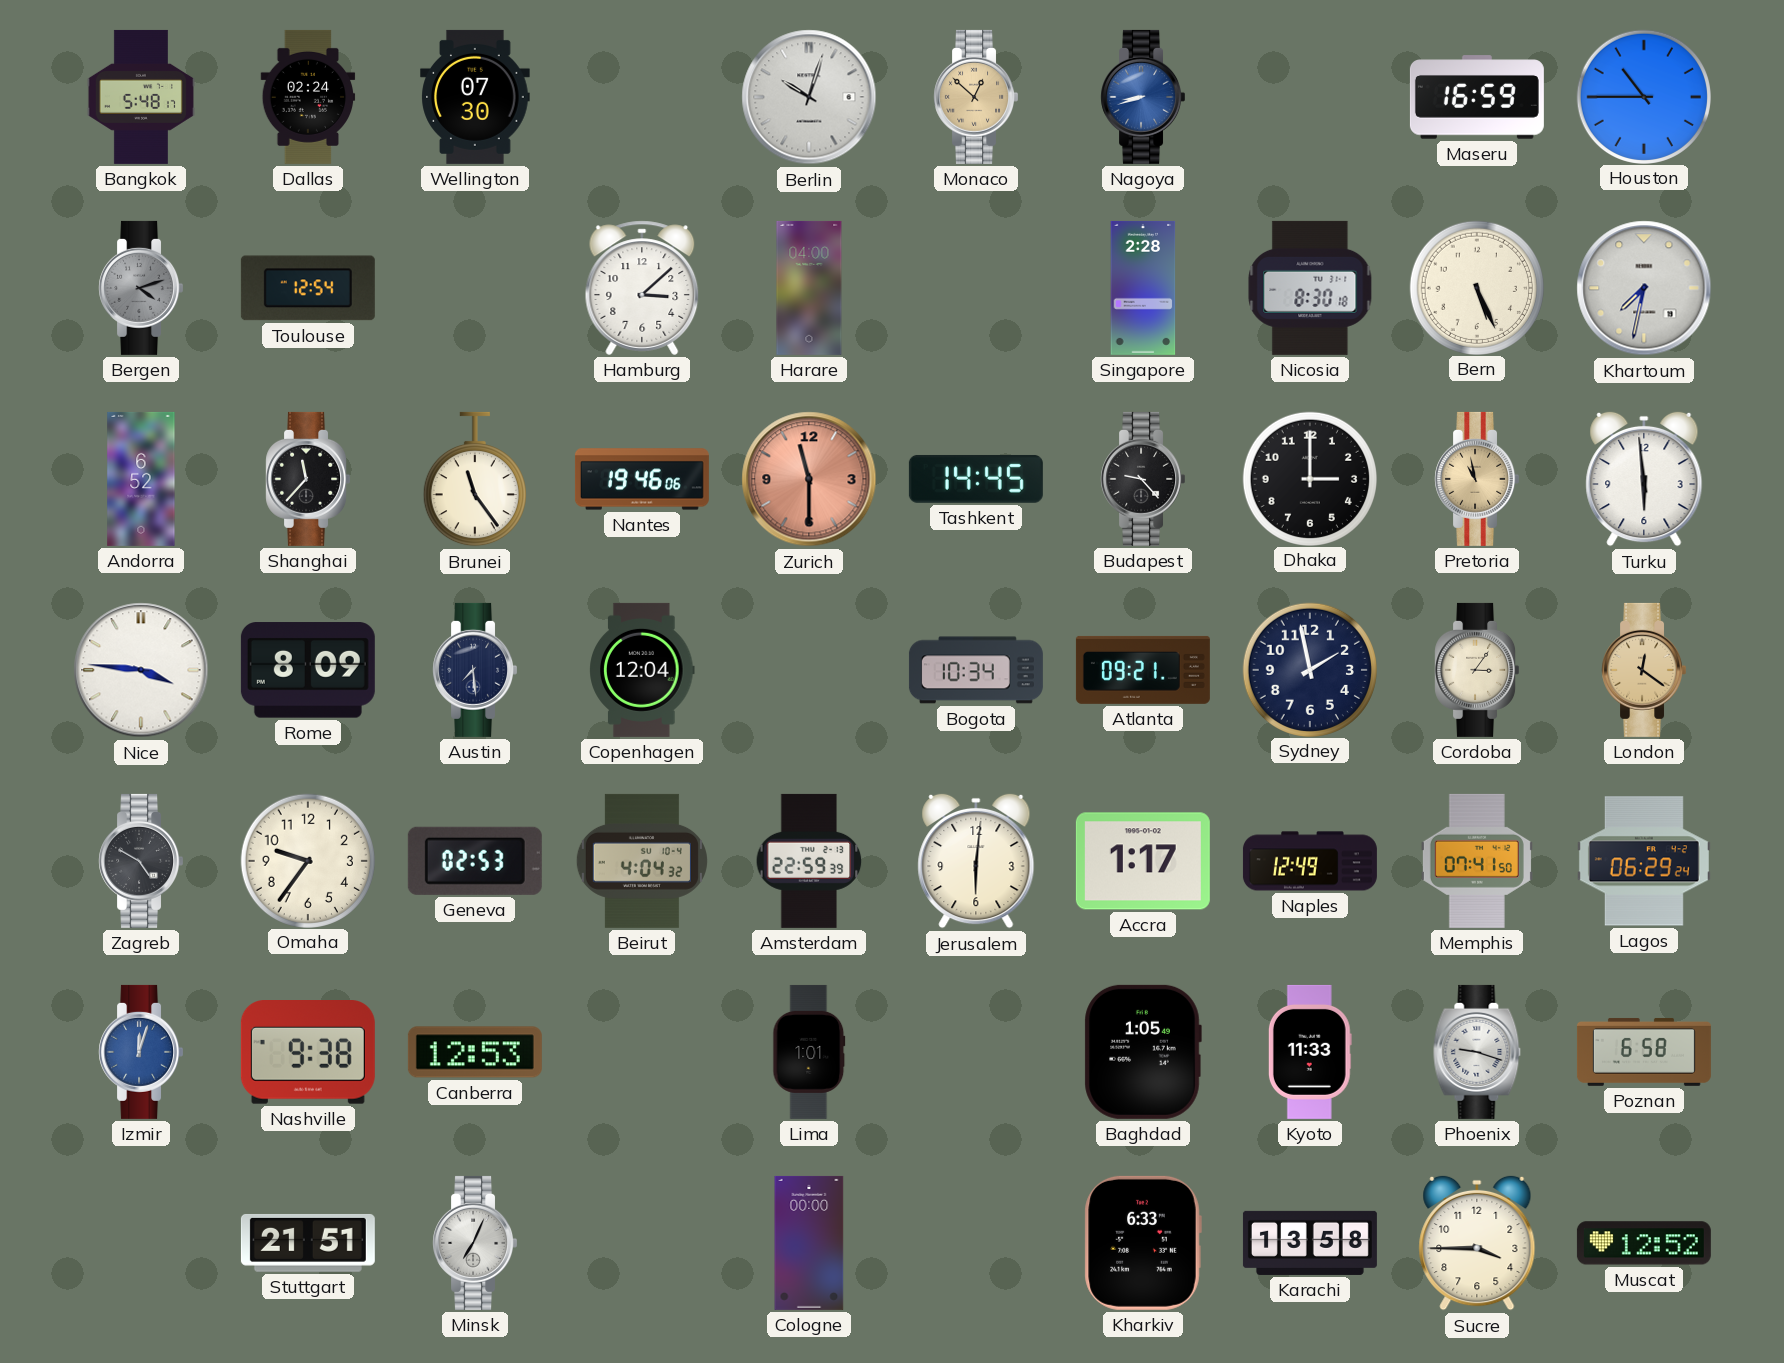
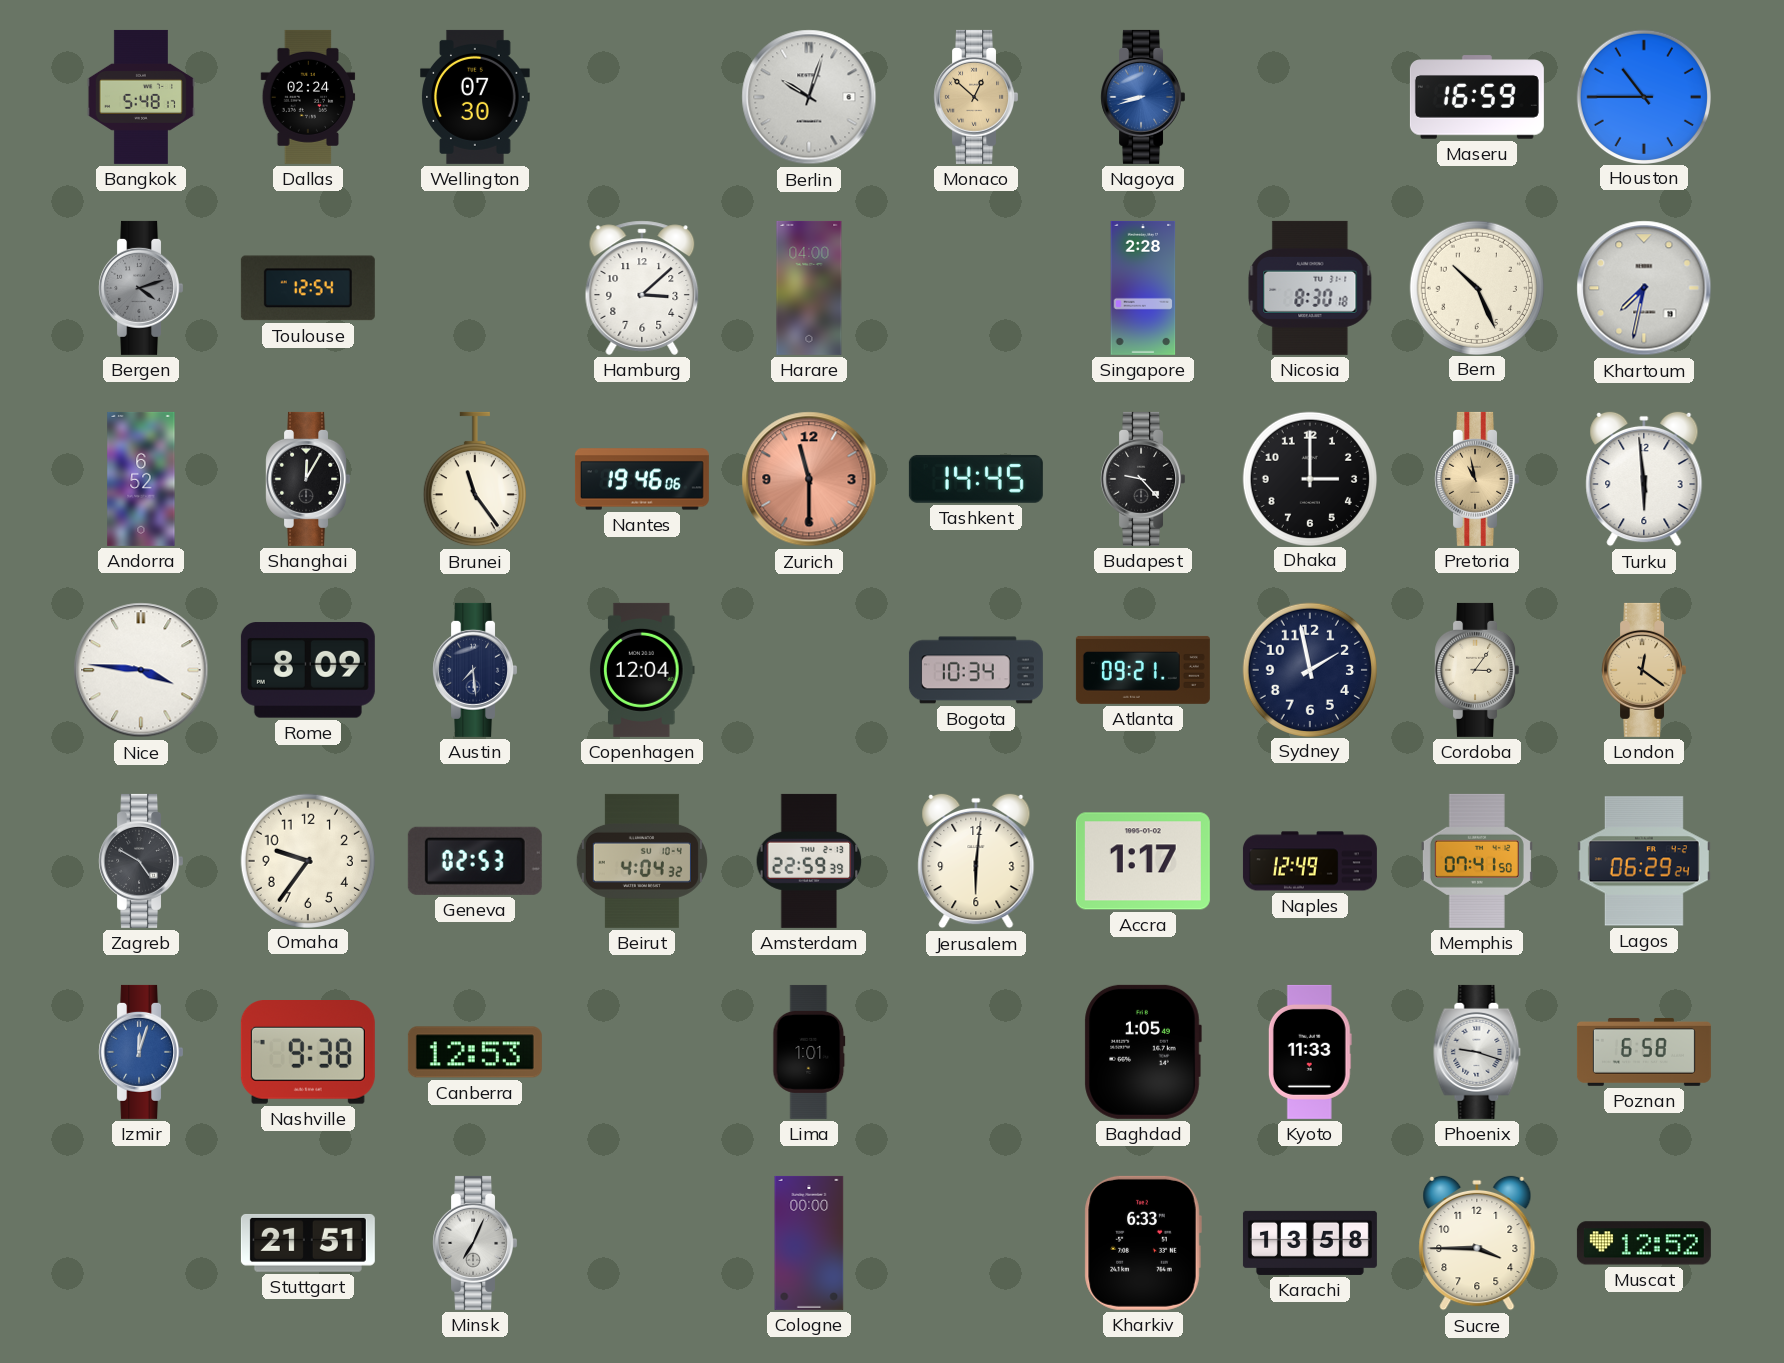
Bern: 5:26 -> 10:26 (1476, 287)
Shanghai: 11:37 -> 12:05 (307, 479)
